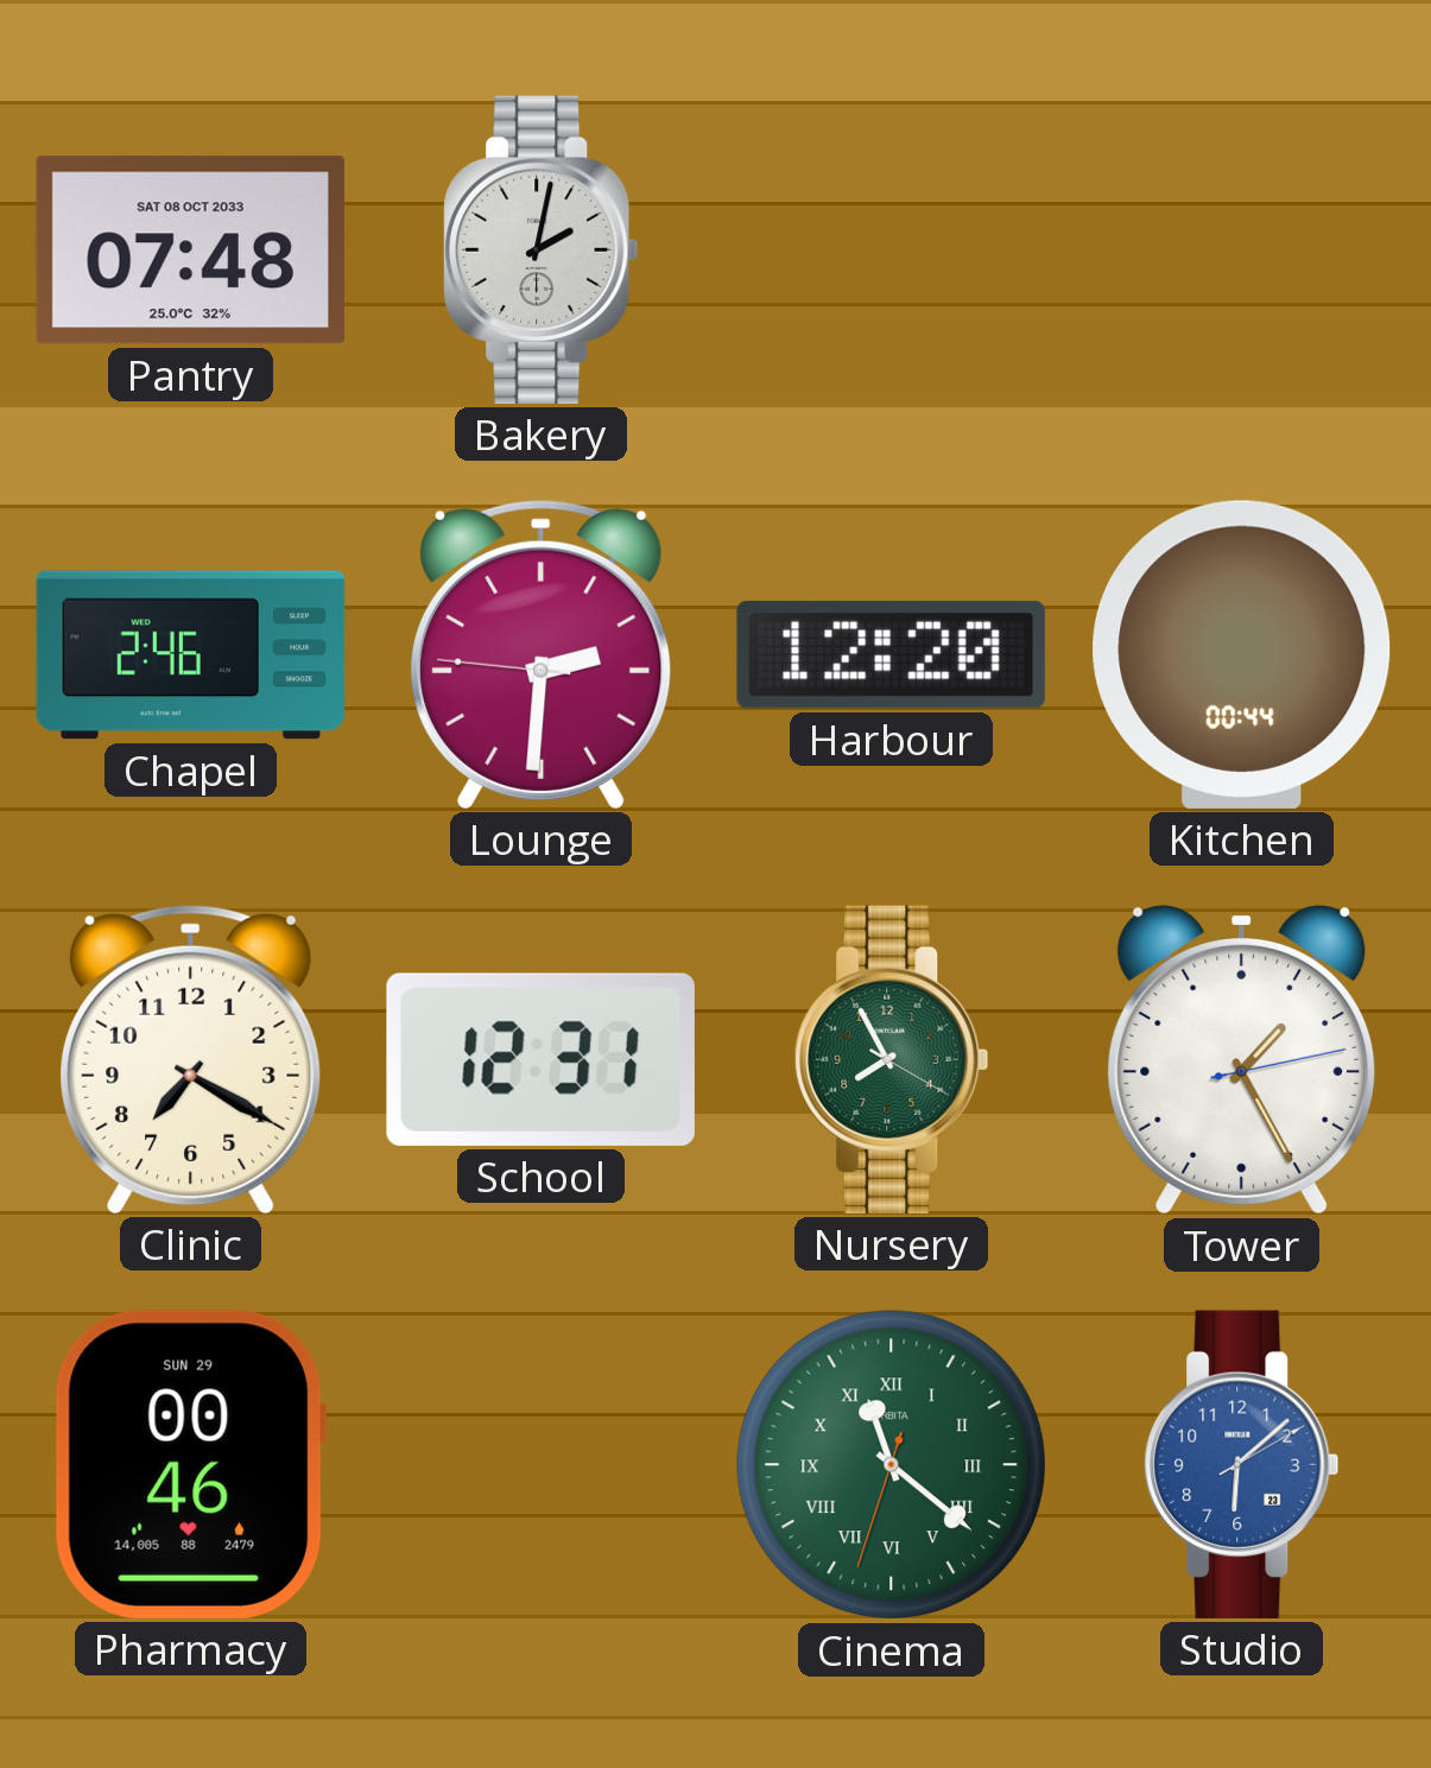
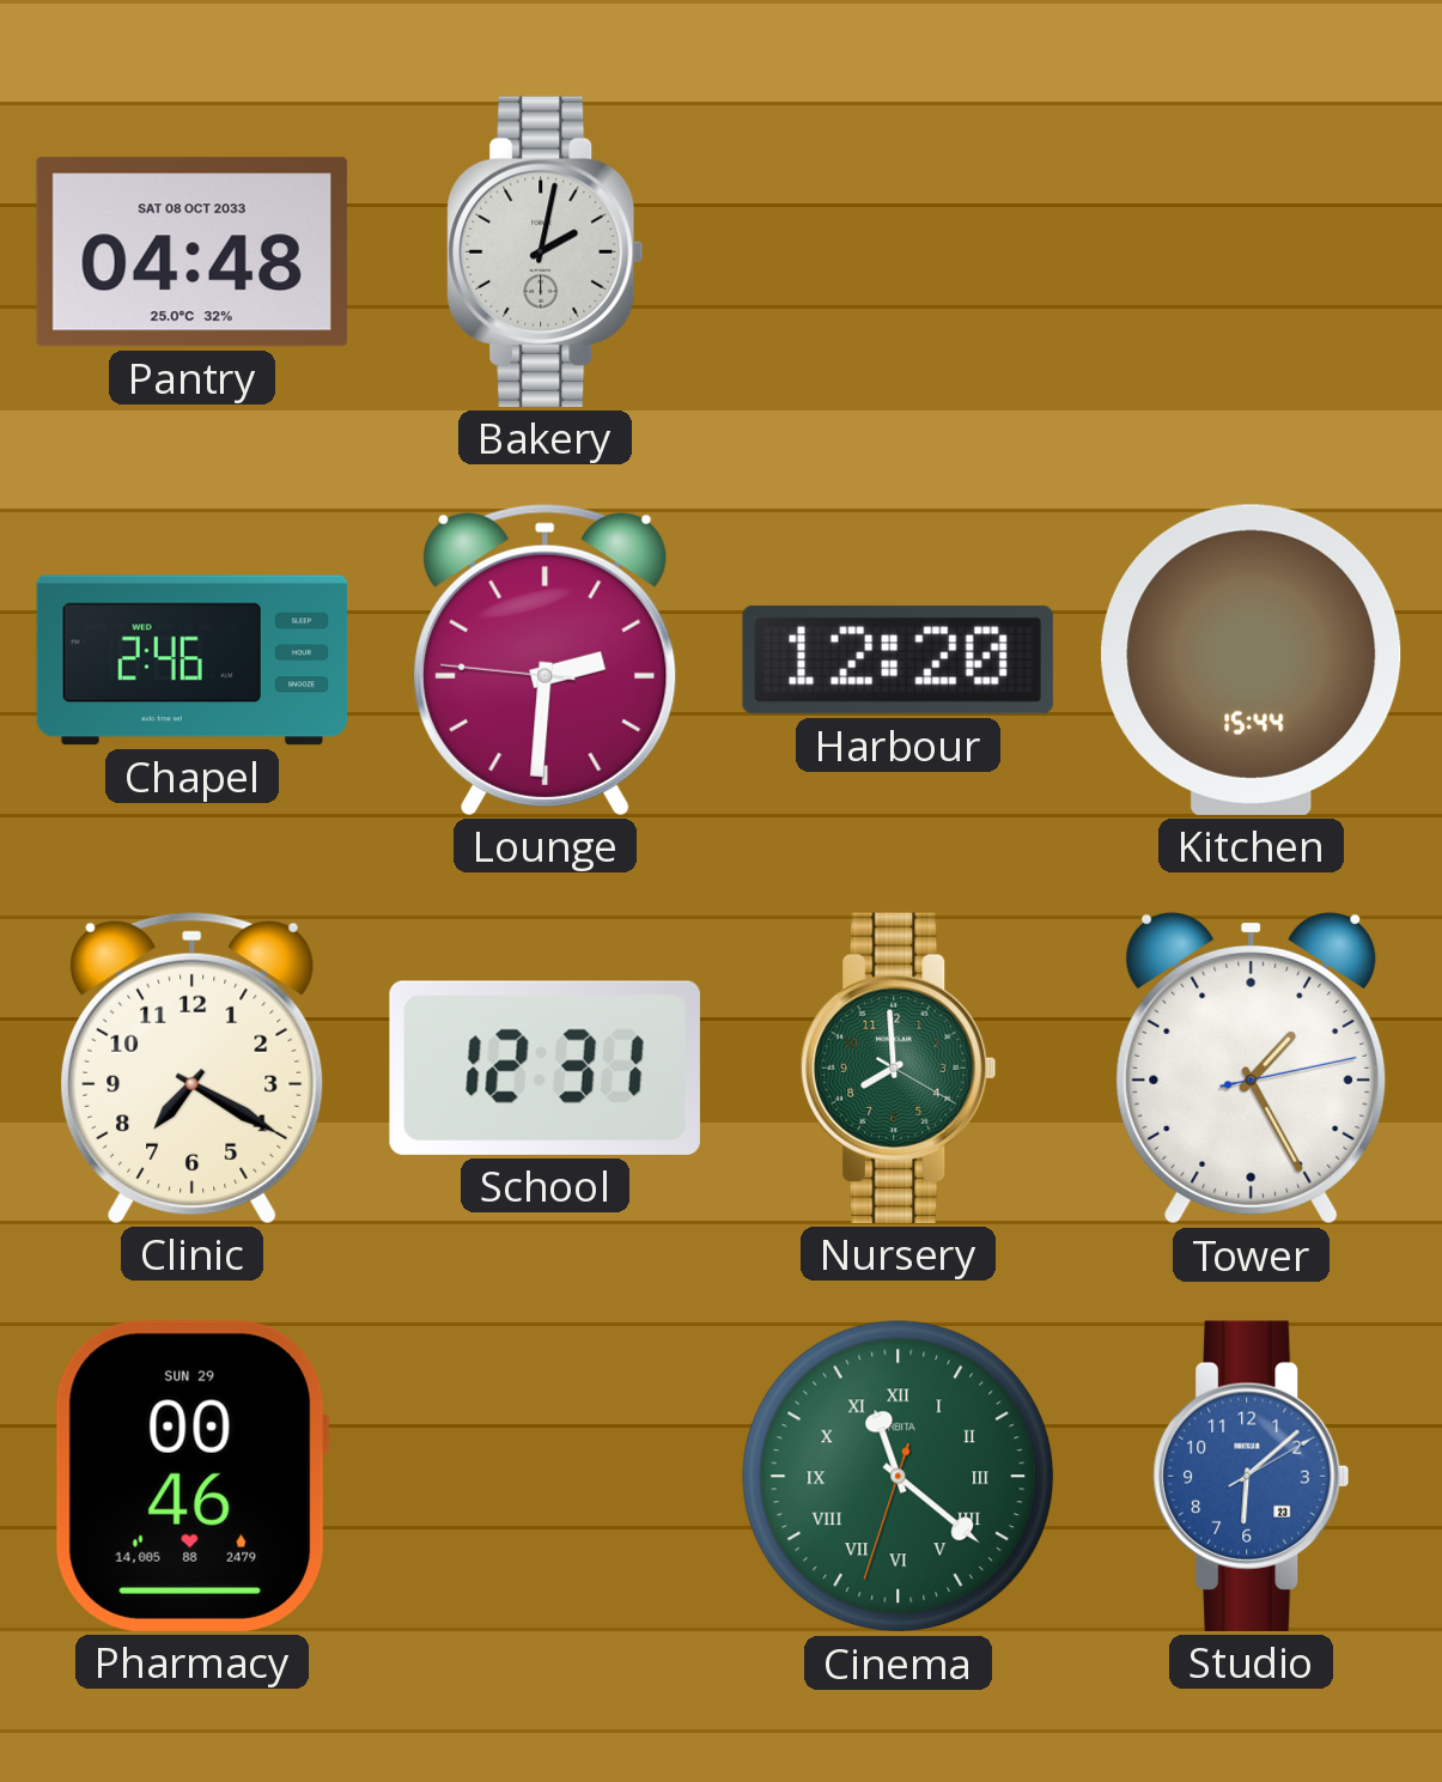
Pantry: 07:48 -> 04:48 (191, 253)
Kitchen: 00:44 -> 15:44 (1252, 659)
Nursery: 7:55 -> 7:59 (899, 1068)
